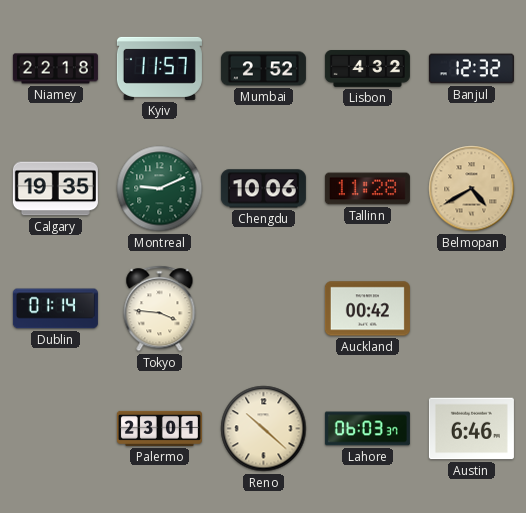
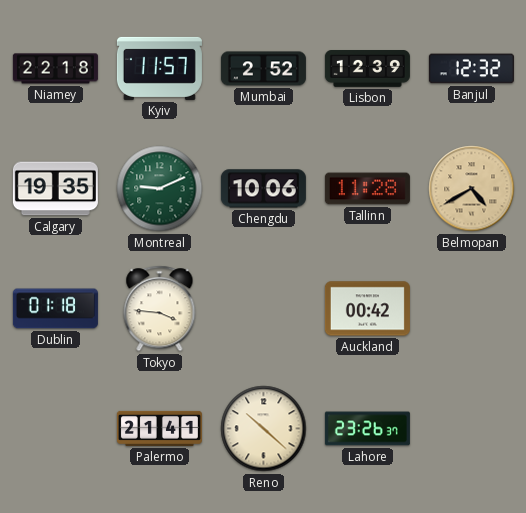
Lisbon: 4:32 -> 12:39 (367, 69)
Dublin: 01:14 -> 01:18 (55, 309)
Palermo: 23:01 -> 21:41 (159, 428)
Lahore: 06:03 -> 23:26 (367, 429)
Austin: 6:46 -> none (471, 429)
